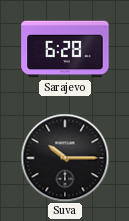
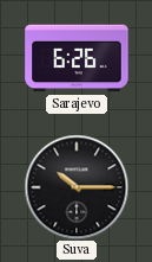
Sarajevo: 6:28 -> 6:26 (77, 58)
